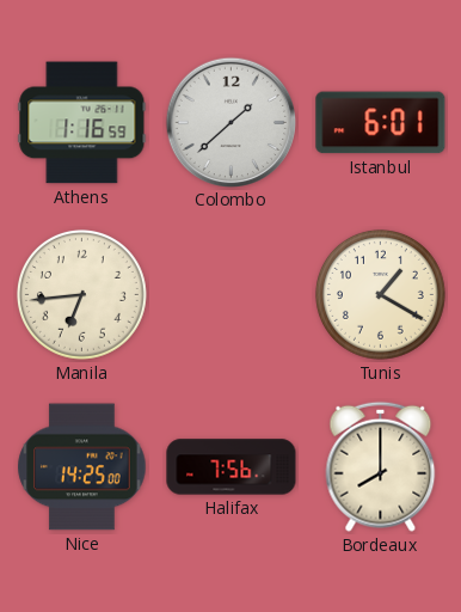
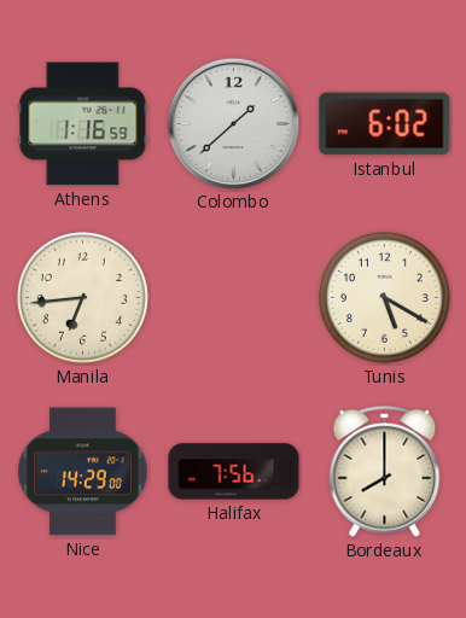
Istanbul: 6:01 -> 6:02 (385, 124)
Tunis: 1:20 -> 5:20 (384, 297)
Nice: 14:25 -> 14:29 (83, 472)
